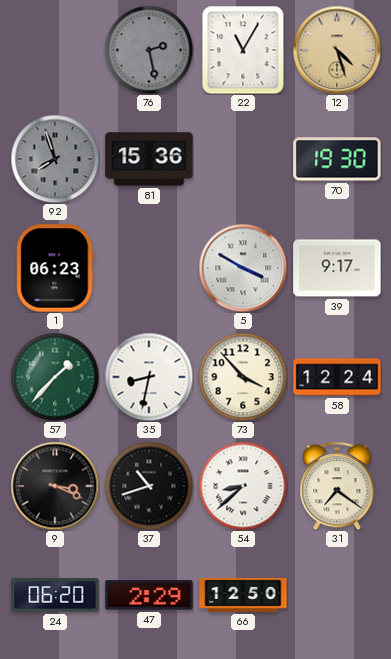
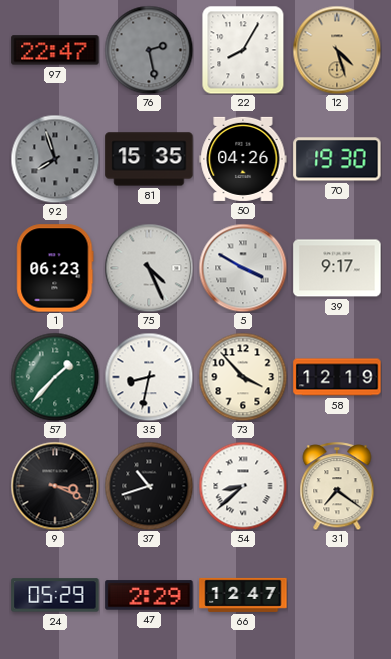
97: none -> 22:47 (55, 50)
22: 11:05 -> 8:05 (243, 50)
81: 15:36 -> 15:35 (149, 159)
50: none -> 04:26 (243, 159)
75: none -> 4:26 (149, 268)
58: 12:24 -> 12:19 (337, 377)
24: 06:20 -> 05:29 (55, 595)
66: 12:50 -> 12:47 (243, 595)
